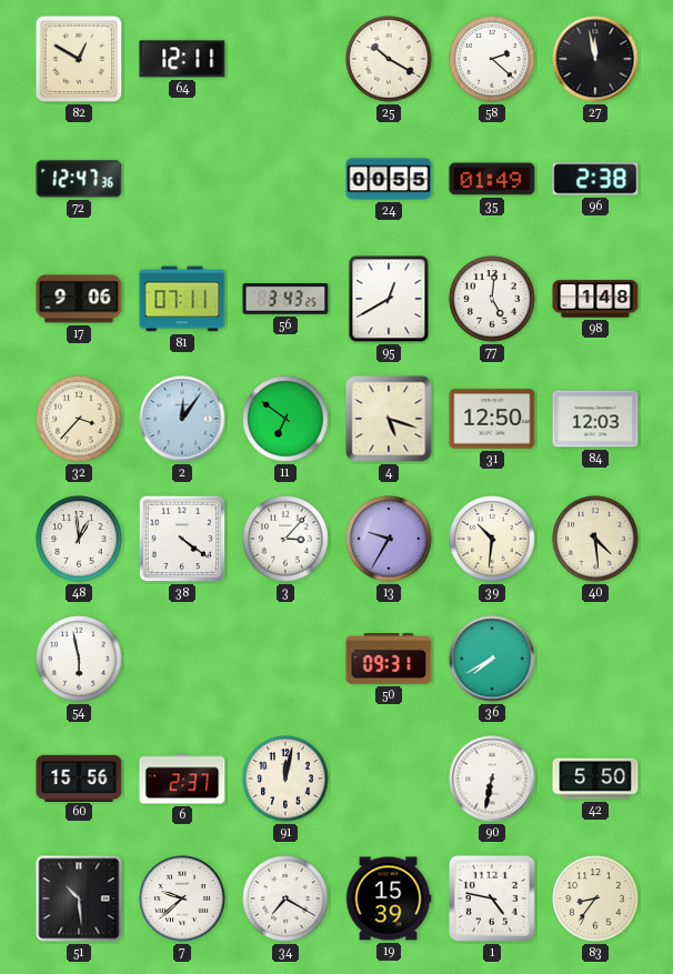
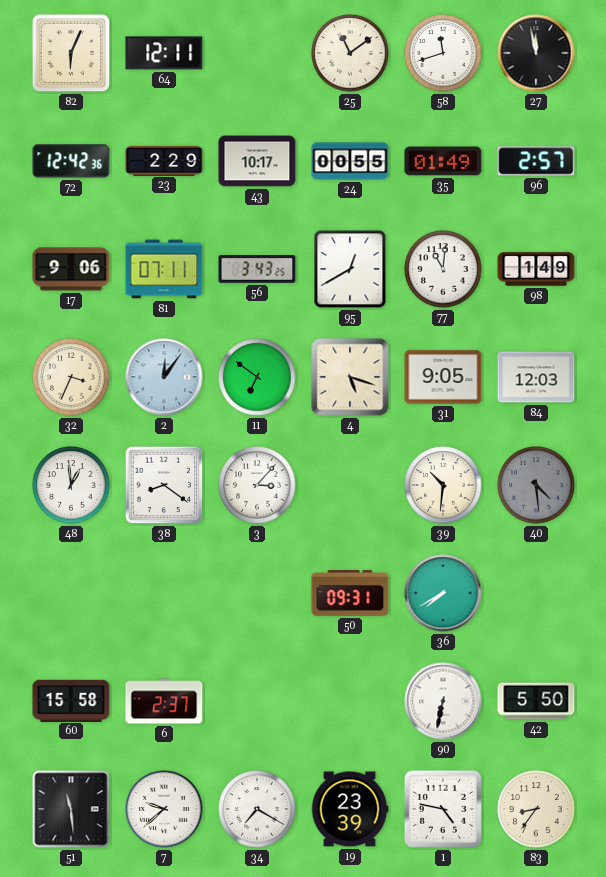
82: 12:50 -> 6:04 (71, 53)
25: 10:20 -> 11:09 (350, 53)
58: 2:22 -> 11:42 (443, 53)
72: 12:47 -> 12:42 (71, 161)
23: none -> 2:29 (164, 160)
43: none -> 10:17 (257, 161)
96: 2:38 -> 2:57 (536, 161)
77: 5:01 -> 11:01 (443, 269)
98: 1:48 -> 1:49 (536, 269)
32: 3:37 -> 3:34 (71, 377)
31: 12:50 -> 9:05 (443, 377)
38: 4:21 -> 8:21 (164, 485)
13: 9:35 -> none (389, 539)
40 dial: cream -> grey (536, 485)
54: 5:58 -> none (79, 659)
60: 15:56 -> 15:58 (71, 700)
91: 12:02 -> none (285, 779)
51: 10:29 -> 11:29 (71, 809)
19: 15:39 -> 23:39 (350, 809)
